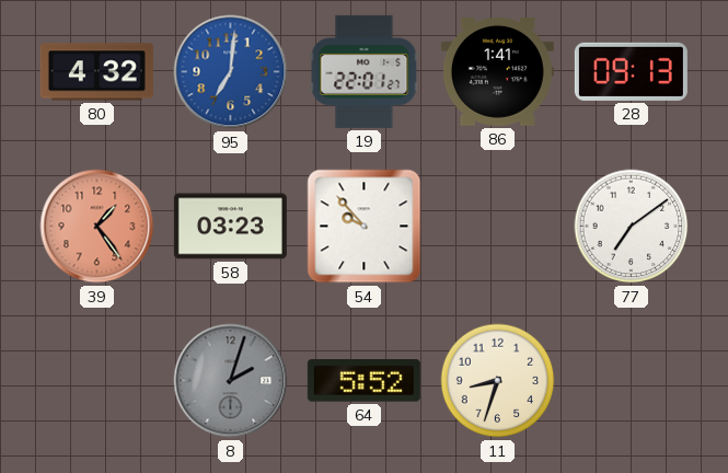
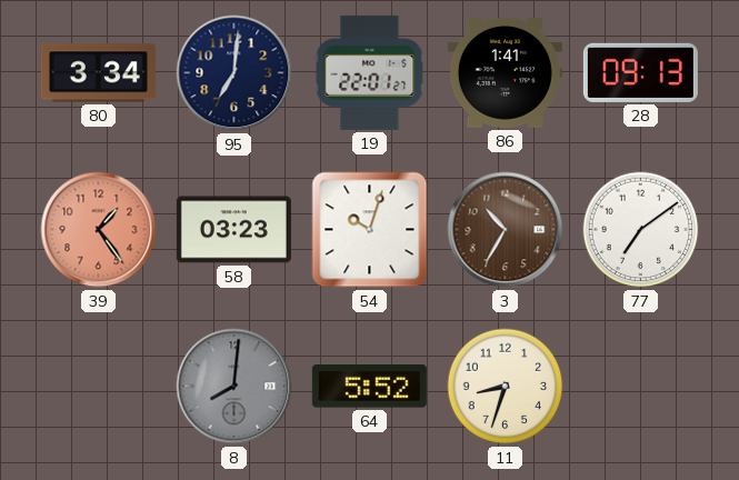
80: 4:32 -> 3:34 (98, 73)
95 dial: blue -> navy (234, 73)
54: 9:53 -> 10:03 (370, 230)
3: none -> 10:35 (506, 230)
8: 2:03 -> 8:01 (234, 387)
